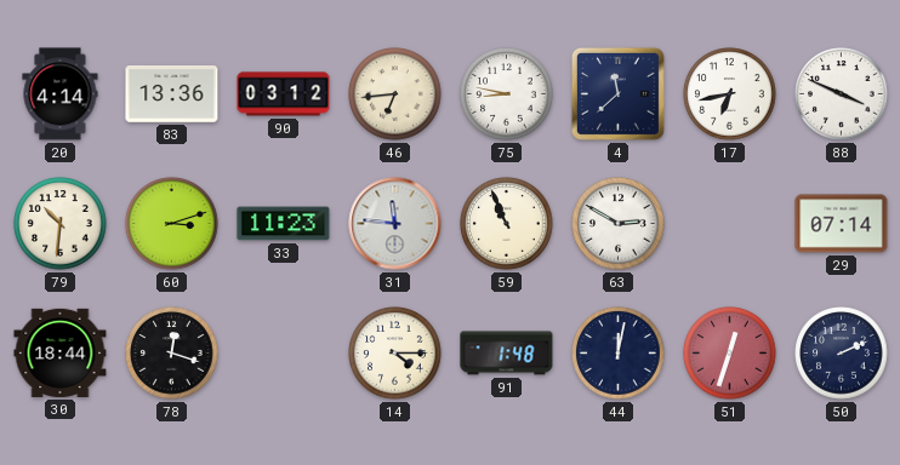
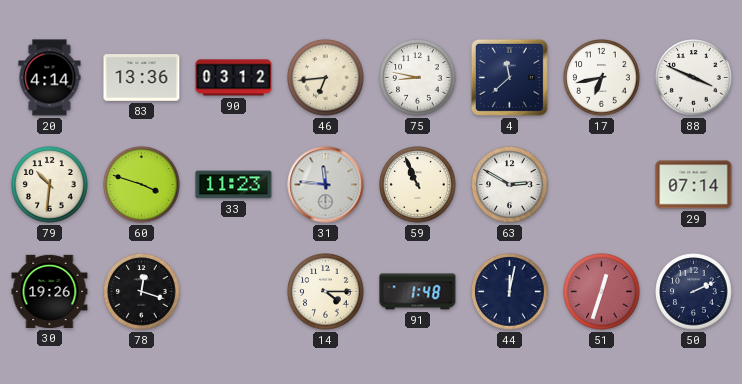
60: 3:12 -> 3:48 (142, 185)
30: 18:44 -> 19:26 (50, 291)
